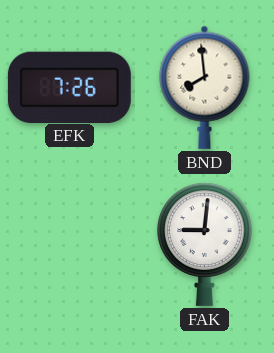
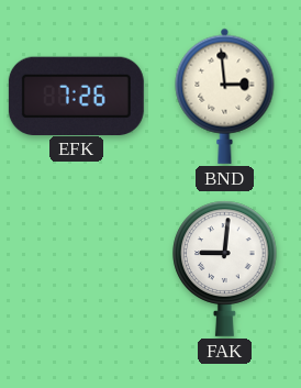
BND: 7:59 -> 2:59 (225, 96)
